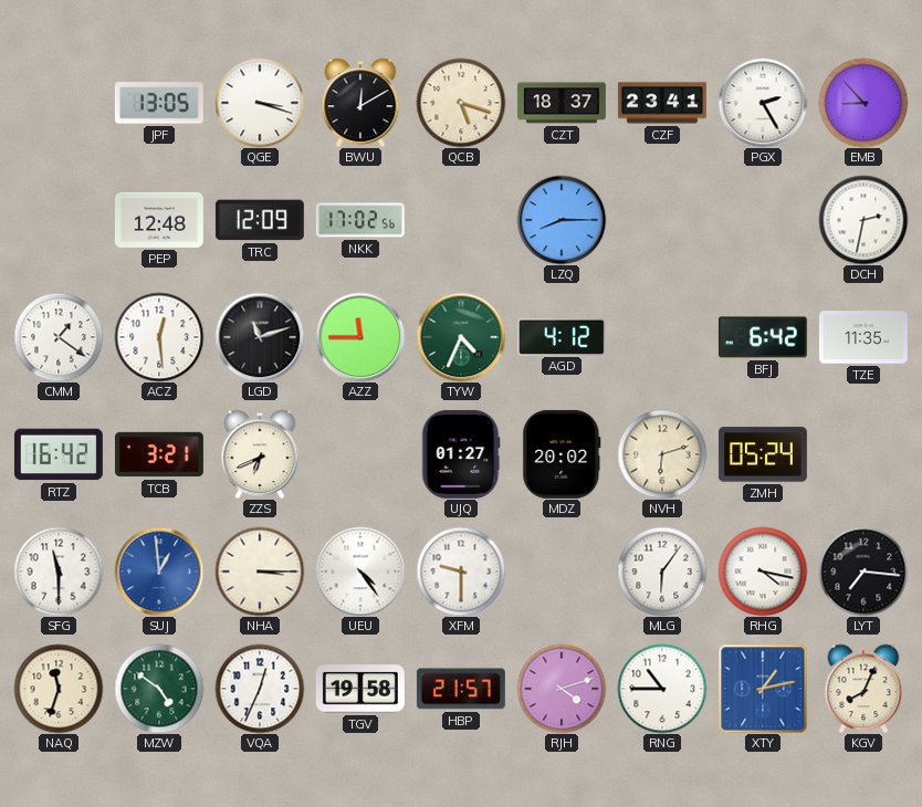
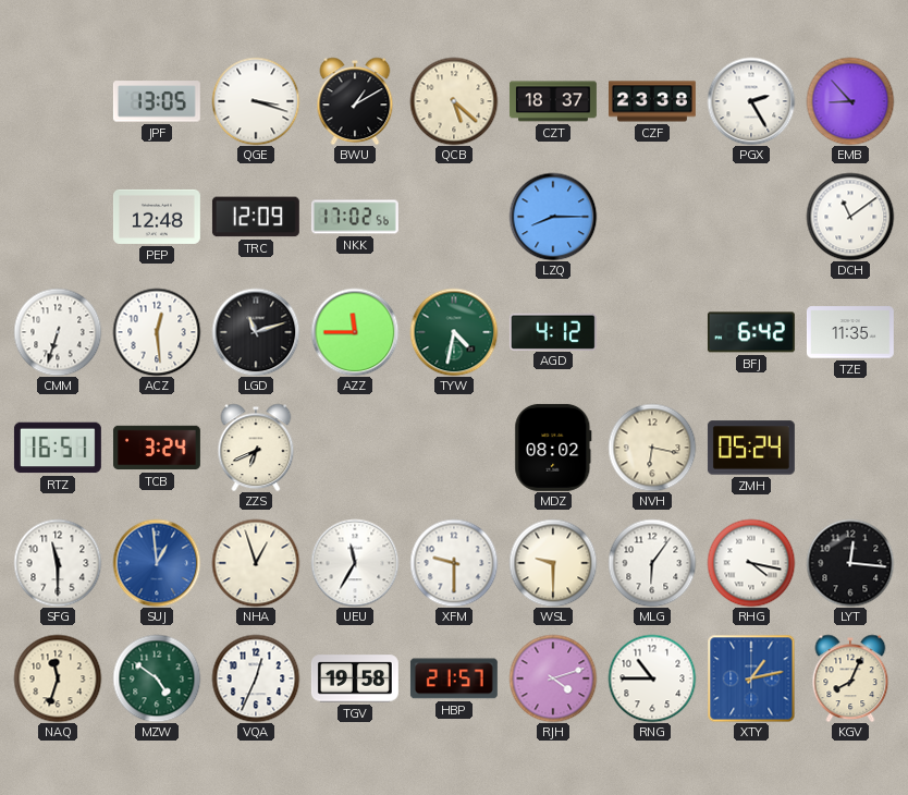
BWU: 12:10 -> 1:10 (355, 101)
QCB: 5:18 -> 5:22 (454, 101)
CZF: 23:41 -> 23:38 (652, 101)
DCH: 2:32 -> 11:09 (850, 217)
CMM: 1:21 -> 6:33 (58, 332)
TYW: 4:34 -> 4:32 (454, 332)
RTZ: 16:42 -> 16:51 (58, 448)
TCB: 3:21 -> 3:24 (157, 448)
UJQ: 01:27 -> none (461, 454)
MDZ: 20:02 -> 08:02 (553, 448)
NVH: 6:12 -> 6:17 (652, 448)
NHA: 3:15 -> 12:57 (256, 563)
UEU: 4:24 -> 11:35 (355, 563)
WSL: none -> 9:30 (553, 563)
LYT: 7:16 -> 12:16 (850, 563)
